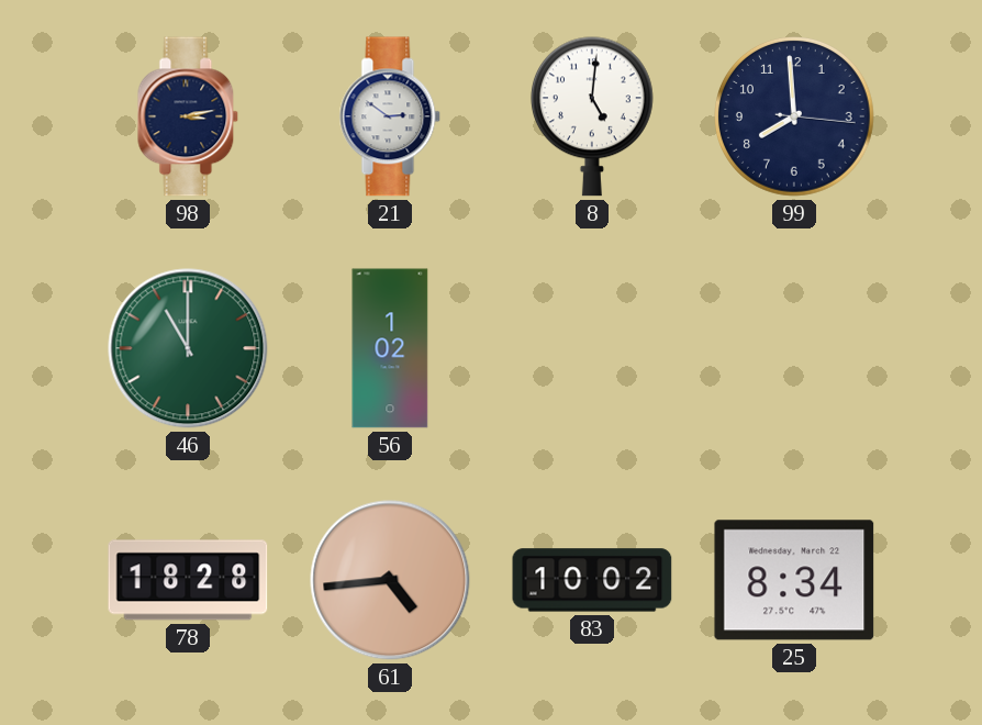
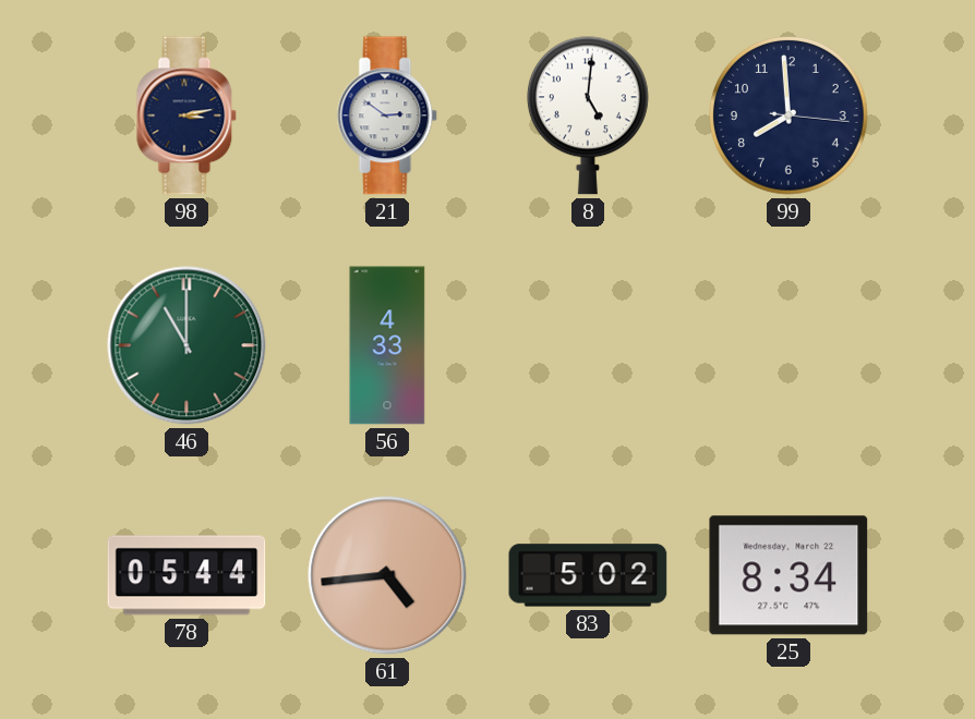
56: 1:02 -> 4:33 (387, 345)
78: 18:28 -> 05:44 (186, 575)
83: 10:02 -> 5:02 (588, 575)
